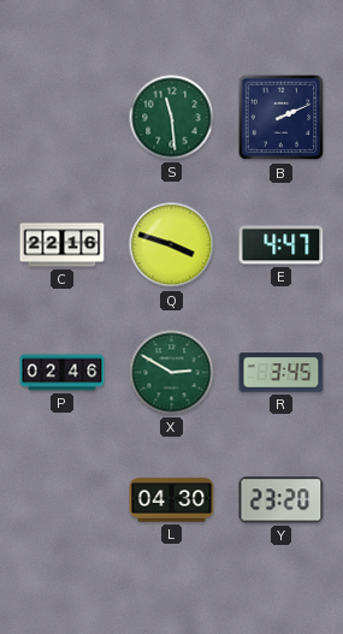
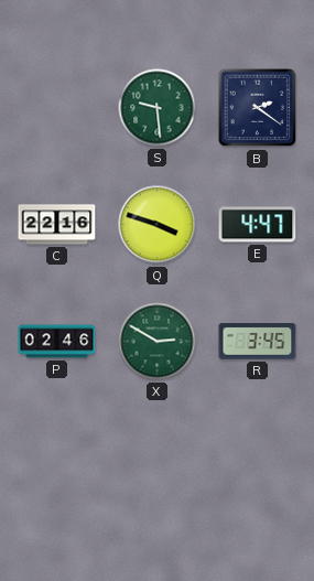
S: 11:29 -> 9:29 (158, 108)
B: 2:11 -> 2:21 (258, 108)
L: 04:30 -> none (172, 500)
Y: 23:20 -> none (282, 500)
